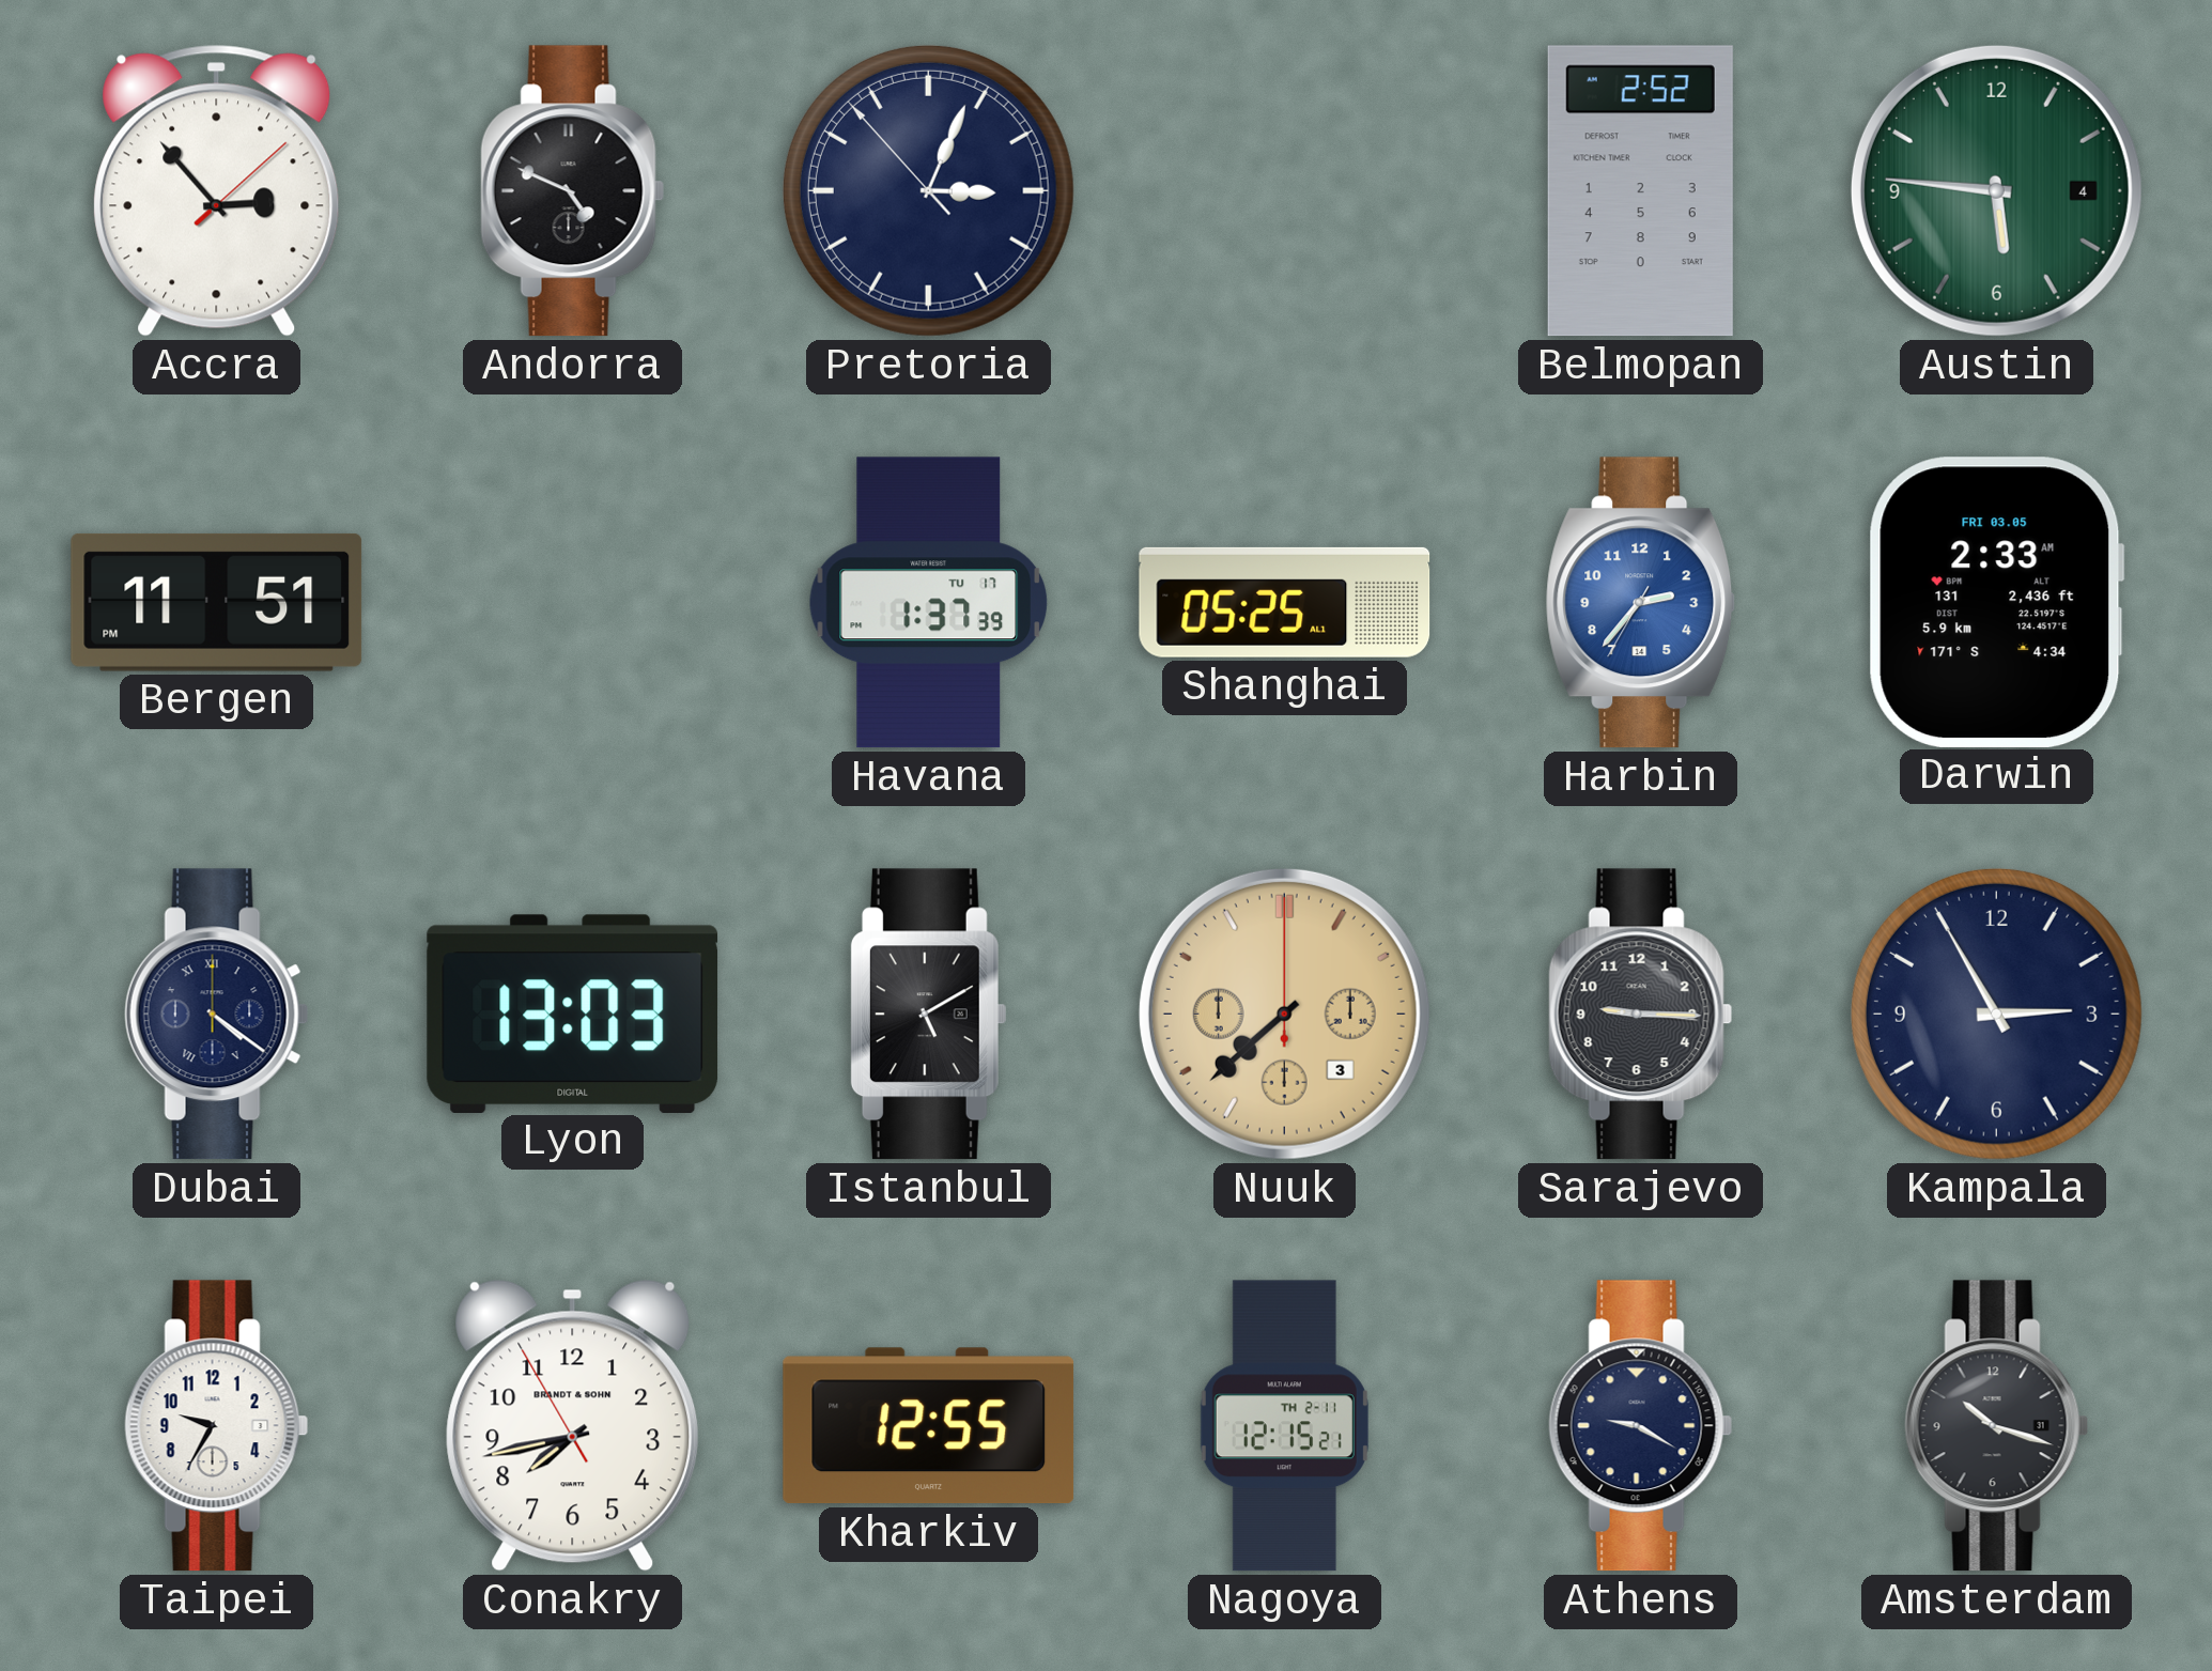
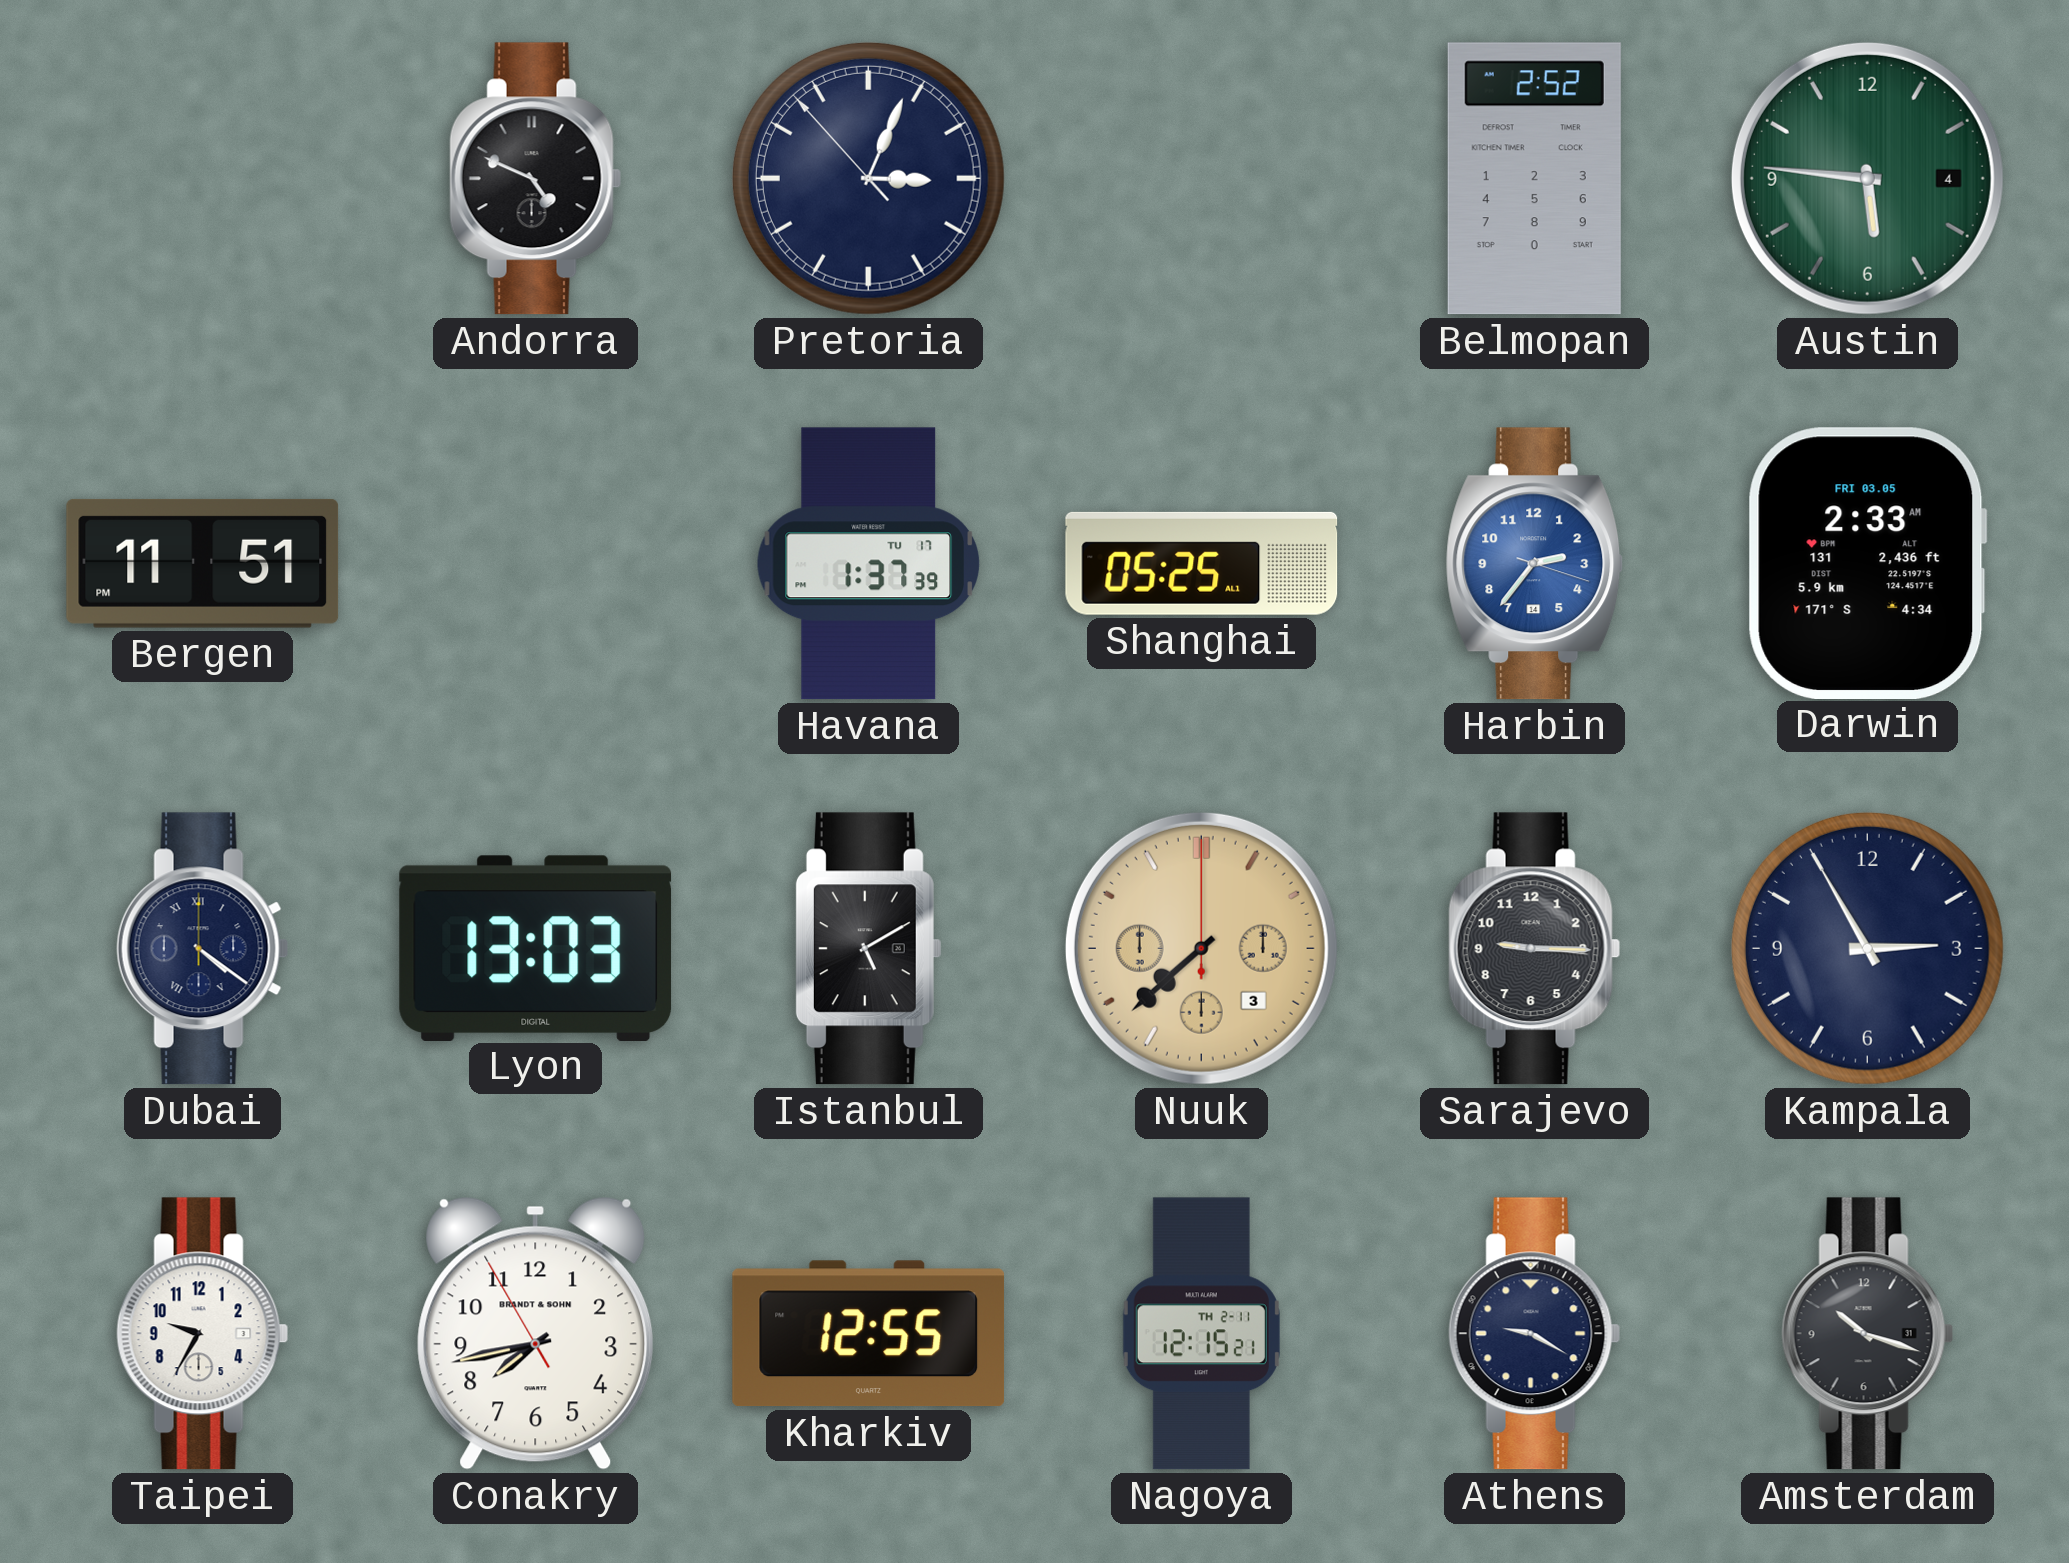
Accra: 2:53 -> none (217, 190)
Harbin: 2:36:35 -> 2:36:18 (1535, 564)
